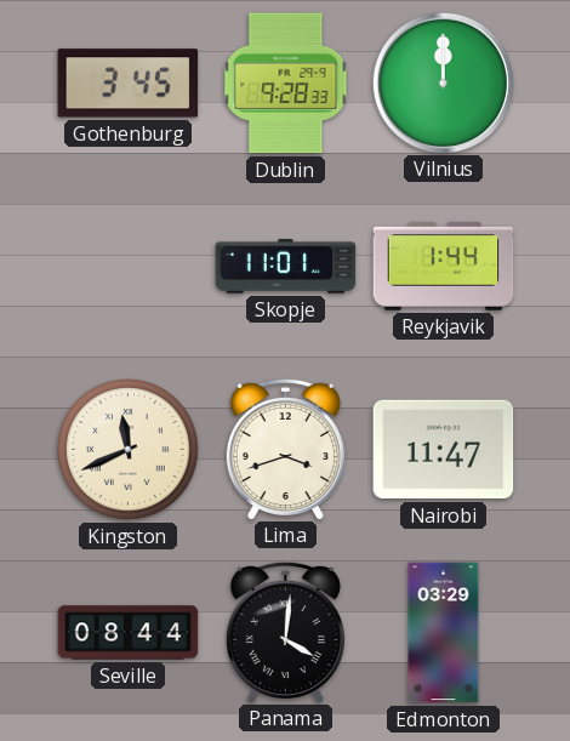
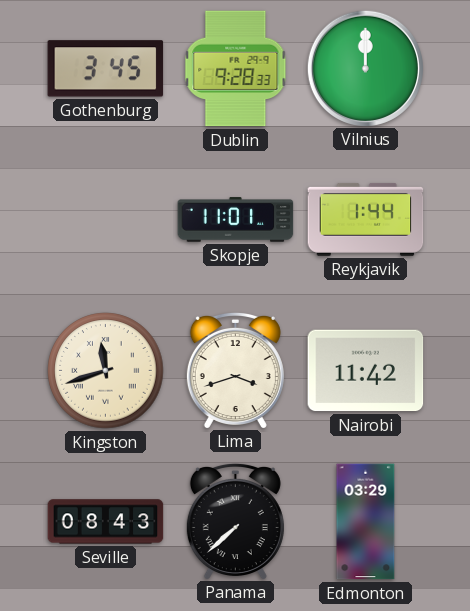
Kingston: 11:41 -> 11:42 (106, 371)
Nairobi: 11:47 -> 11:42 (366, 371)
Seville: 08:44 -> 08:43 (106, 522)
Panama: 4:01 -> 7:38 (235, 521)
